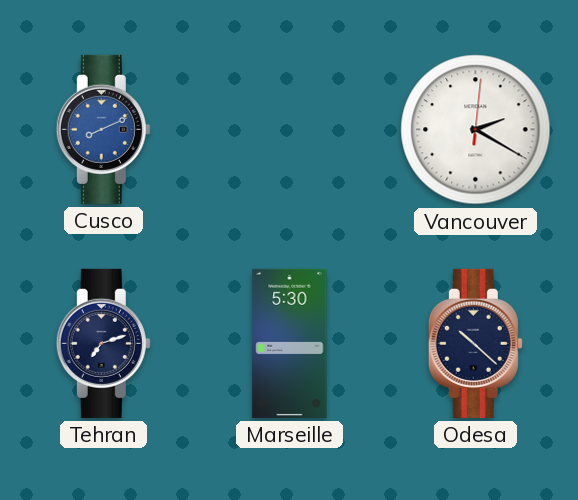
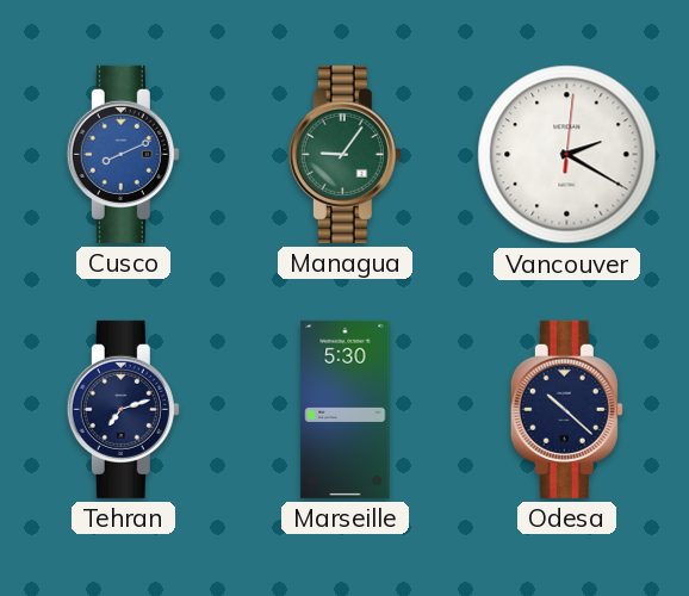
Managua: none -> 9:06 (344, 154)
